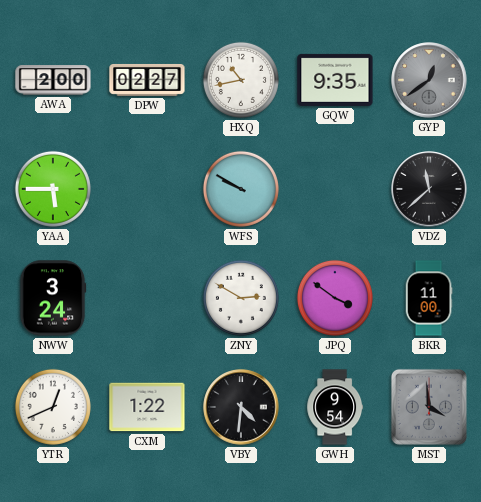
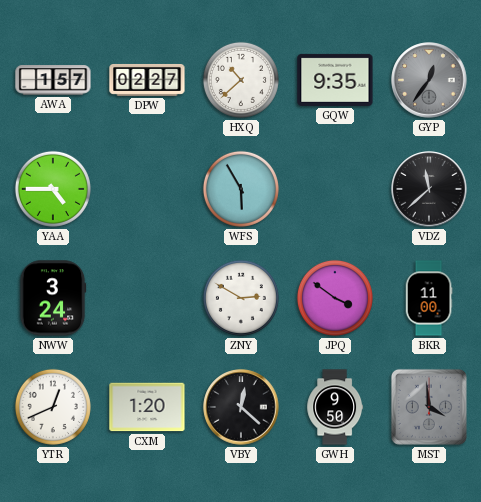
AWA: 2:00 -> 1:57 (53, 80)
HXQ: 10:43 -> 10:38 (241, 80)
GYP: 12:39 -> 12:36 (429, 80)
YAA: 5:45 -> 4:45 (53, 189)
WFS: 9:50 -> 5:55 (241, 189)
CXM: 1:22 -> 1:20 (147, 407)
VBY: 4:31 -> 12:22 (241, 407)
GWH: 9:54 -> 9:50 (335, 407)
